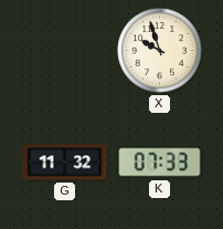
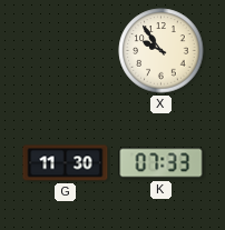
X: 9:57 -> 9:54 (162, 51)
G: 11:32 -> 11:30 (66, 163)
